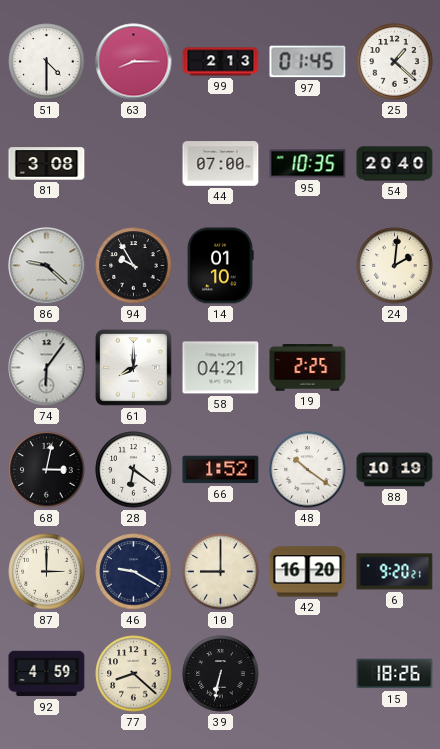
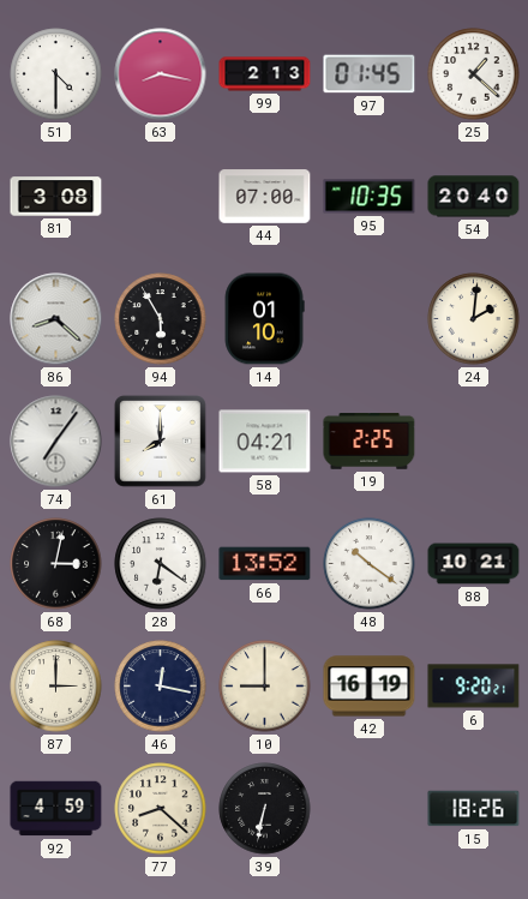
63: 8:15 -> 8:17 (161, 74)
86: 9:22 -> 8:22 (56, 319)
94: 9:55 -> 5:55 (161, 319)
74: 6:06 -> 7:06 (56, 442)
66: 1:52 -> 13:52 (265, 564)
88: 10:19 -> 10:21 (474, 564)
46: 9:20 -> 12:17 (161, 687)
42: 16:20 -> 16:19 (370, 687)
